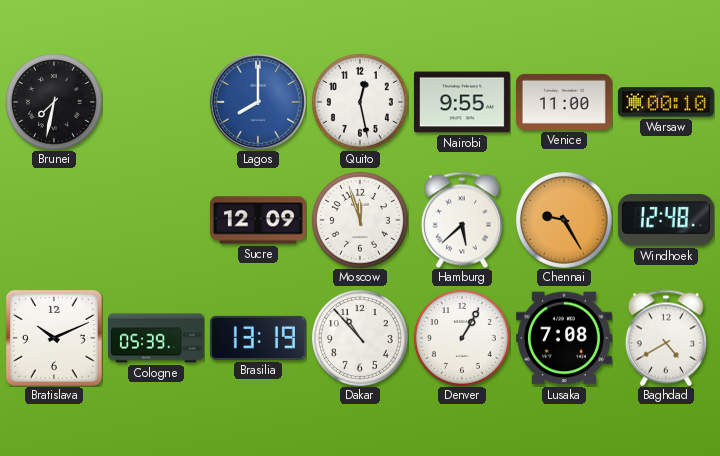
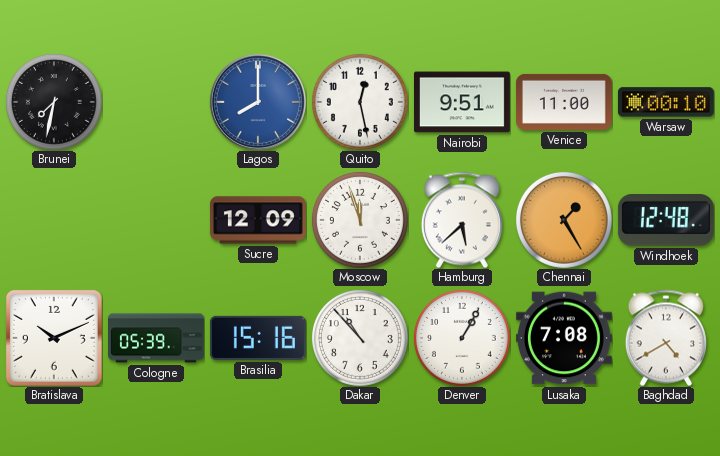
Nairobi: 9:55 -> 9:51 (462, 102)
Chennai: 9:25 -> 1:25 (564, 220)
Brasilia: 13:19 -> 15:16 (258, 338)
